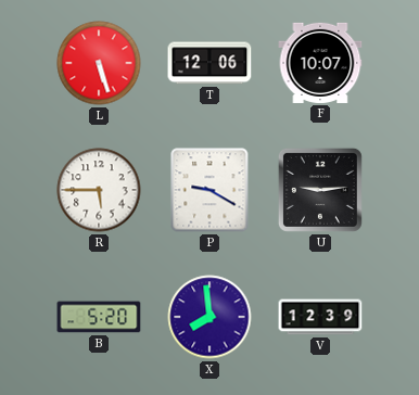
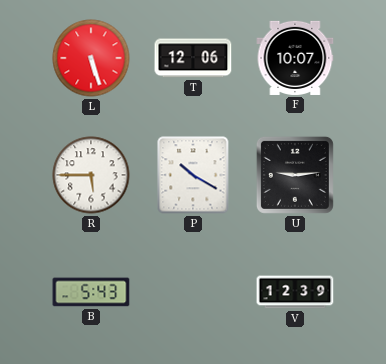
P: 9:20 -> 10:20 (193, 175)
B: 5:20 -> 5:43 (91, 292)
X: 7:59 -> none (210, 317)
